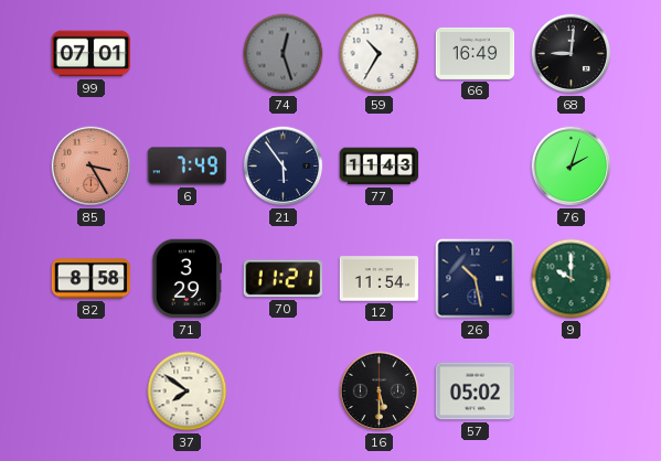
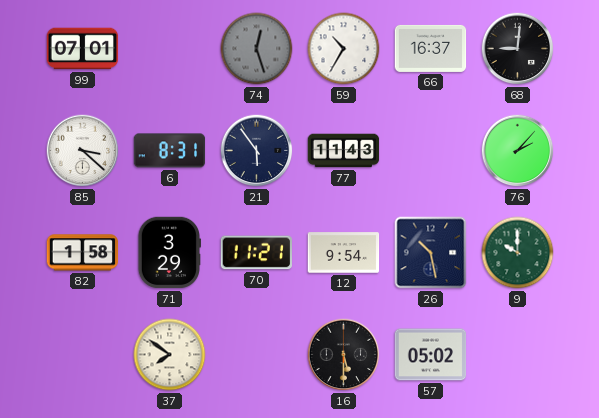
66: 16:49 -> 16:37 (431, 48)
85: 3:25 -> 3:22 (83, 151)
85 dial: salmon -> white (83, 151)
6: 7:49 -> 8:31 (170, 151)
76: 2:03 -> 2:07 (518, 151)
82: 8:58 -> 1:58 (83, 253)
12: 11:54 -> 9:54 (344, 253)
